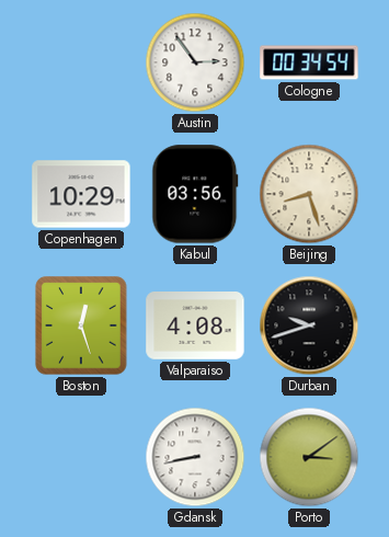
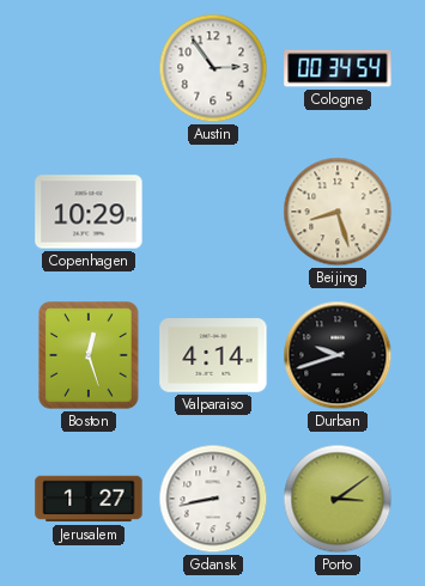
Kabul: 03:56 -> none (195, 194)
Valparaiso: 4:08 -> 4:14 (213, 355)
Jerusalem: none -> 1:27 (89, 499)
